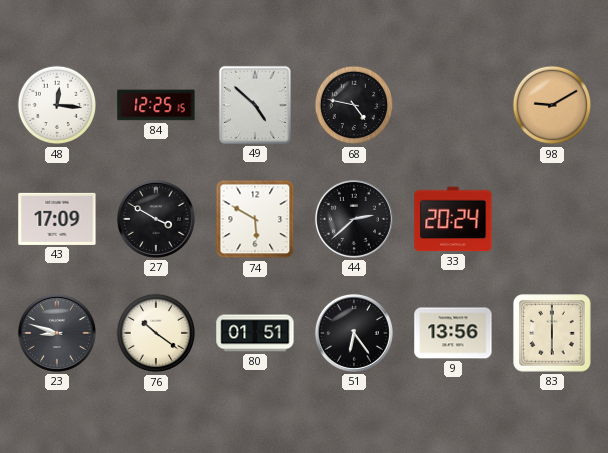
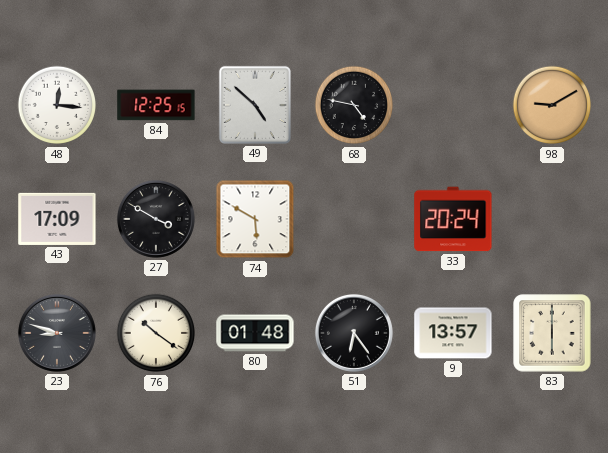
44: 2:38 -> none (354, 219)
80: 01:51 -> 01:48 (255, 333)
9: 13:56 -> 13:57 (453, 333)
